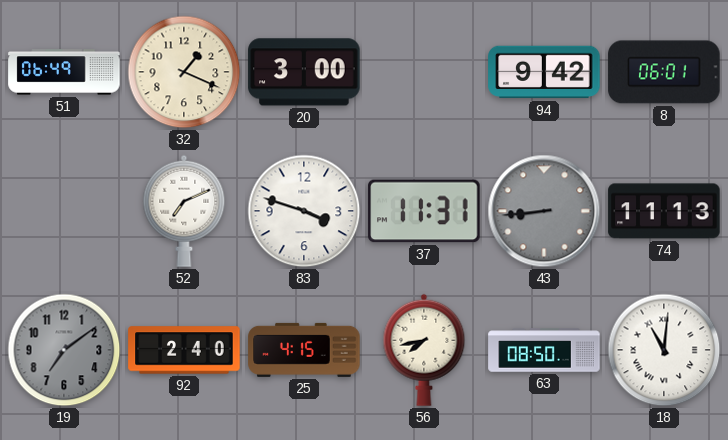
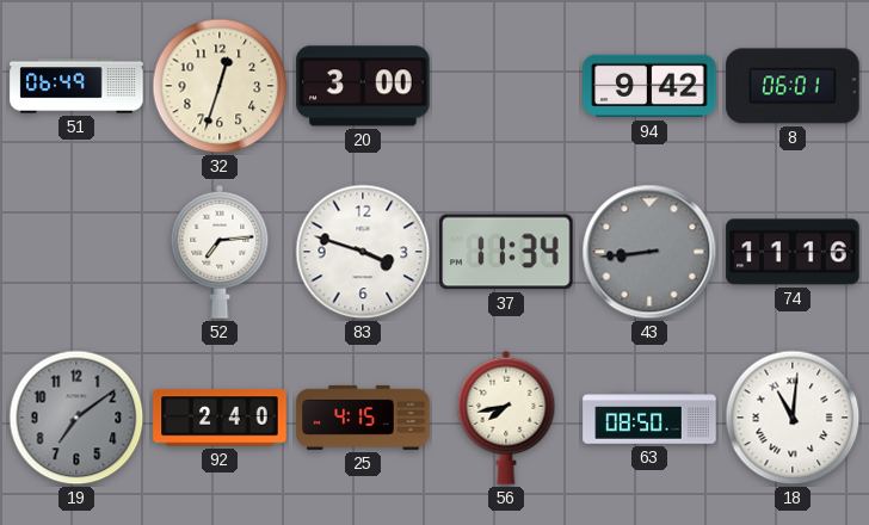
32: 1:19 -> 12:33 (220, 86)
52: 7:11 -> 7:14 (220, 252)
37: 11:31 -> 11:34 (506, 252)
74: 11:13 -> 11:16 (793, 252)
